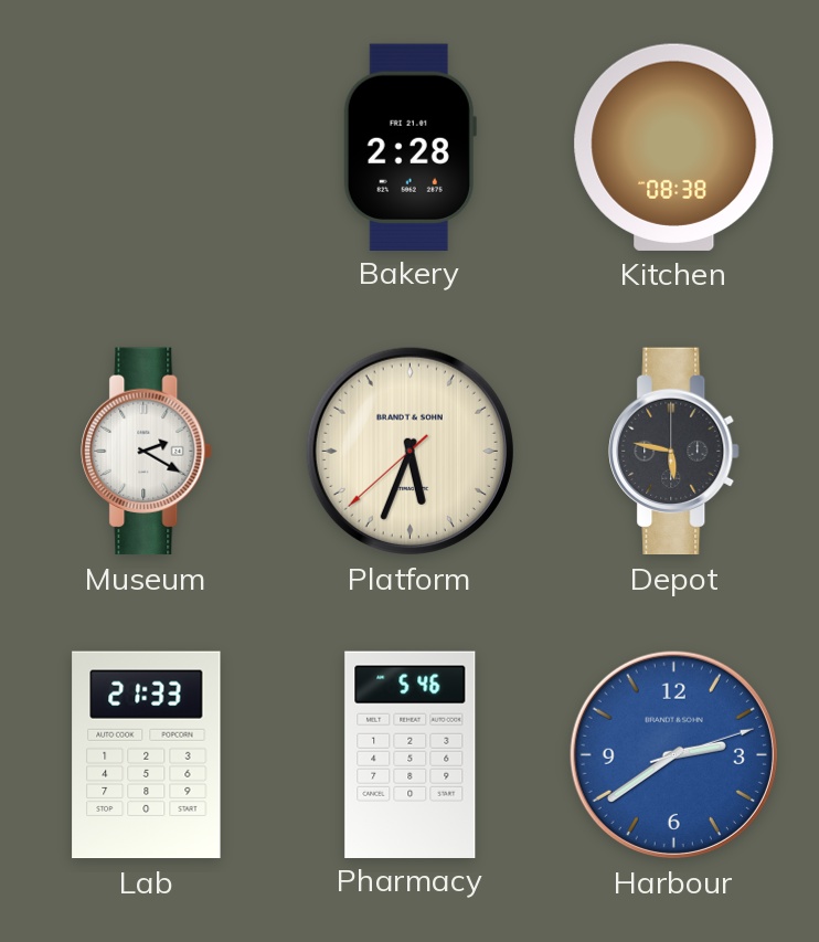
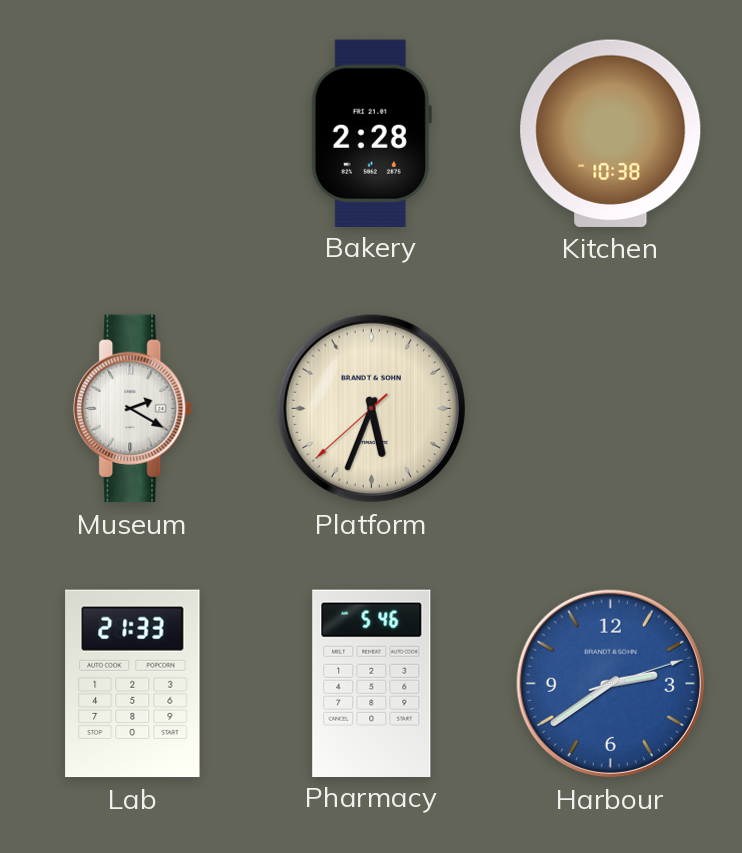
Kitchen: 08:38 -> 10:38 (611, 133)
Depot: 5:47 -> none (674, 452)
